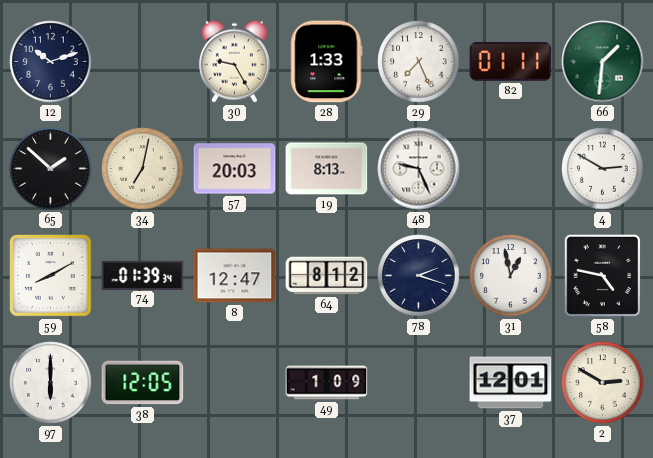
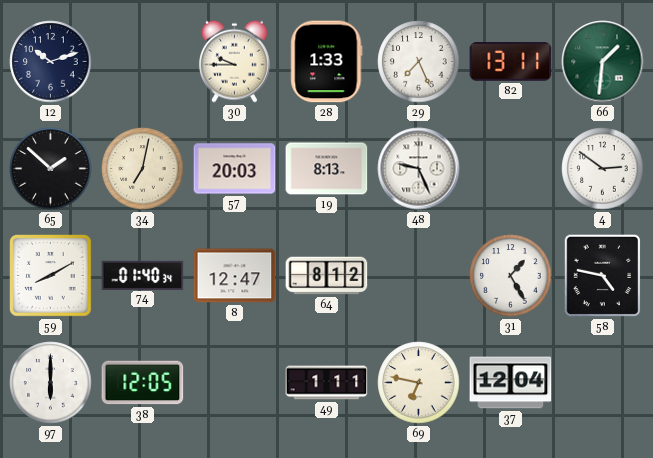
30: 9:25 -> 9:45 (234, 61)
82: 01:11 -> 13:11 (511, 62)
4: 2:50 -> 2:51 (603, 169)
74: 01:39 -> 01:40 (143, 275)
78: 2:18 -> none (419, 276)
31: 12:58 -> 1:25 (511, 276)
49: 1:09 -> 1:11 (327, 383)
69: none -> 6:47 (419, 383)
37: 12:01 -> 12:04 (511, 383)
2: 2:50 -> none (603, 383)
